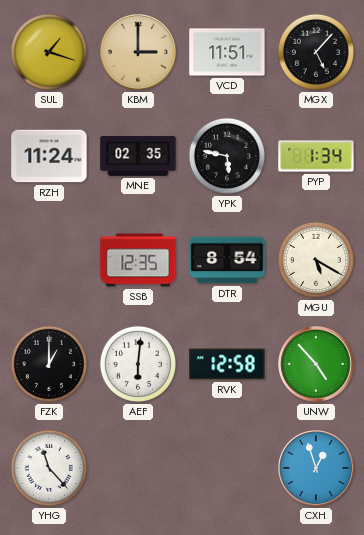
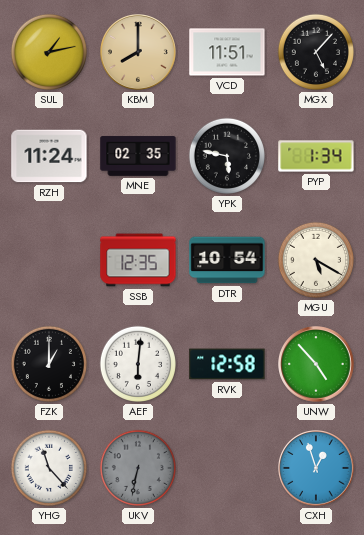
SUL: 1:18 -> 1:13 (49, 52)
KBM: 3:00 -> 8:00 (139, 53)
DTR: 8:54 -> 10:54 (227, 260)
UKV: none -> 6:32 (138, 468)
